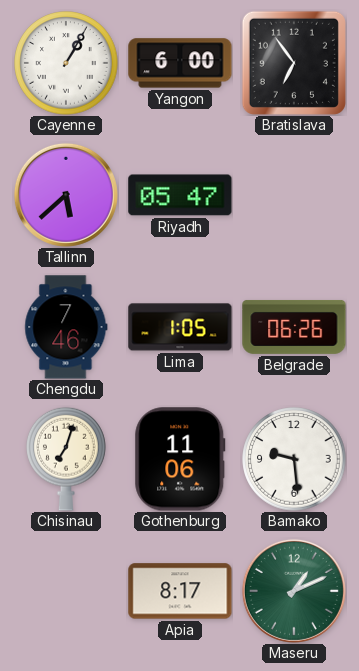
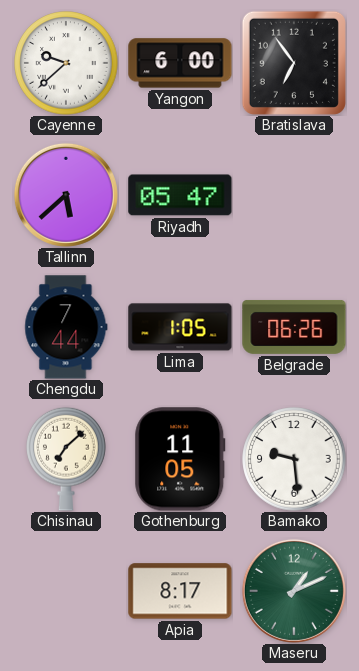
Cayenne: 1:05 -> 9:38 (66, 63)
Chengdu: 7:46 -> 7:44 (66, 327)
Chisinau: 7:03 -> 7:08 (66, 459)
Gothenburg: 11:06 -> 11:05 (180, 459)
